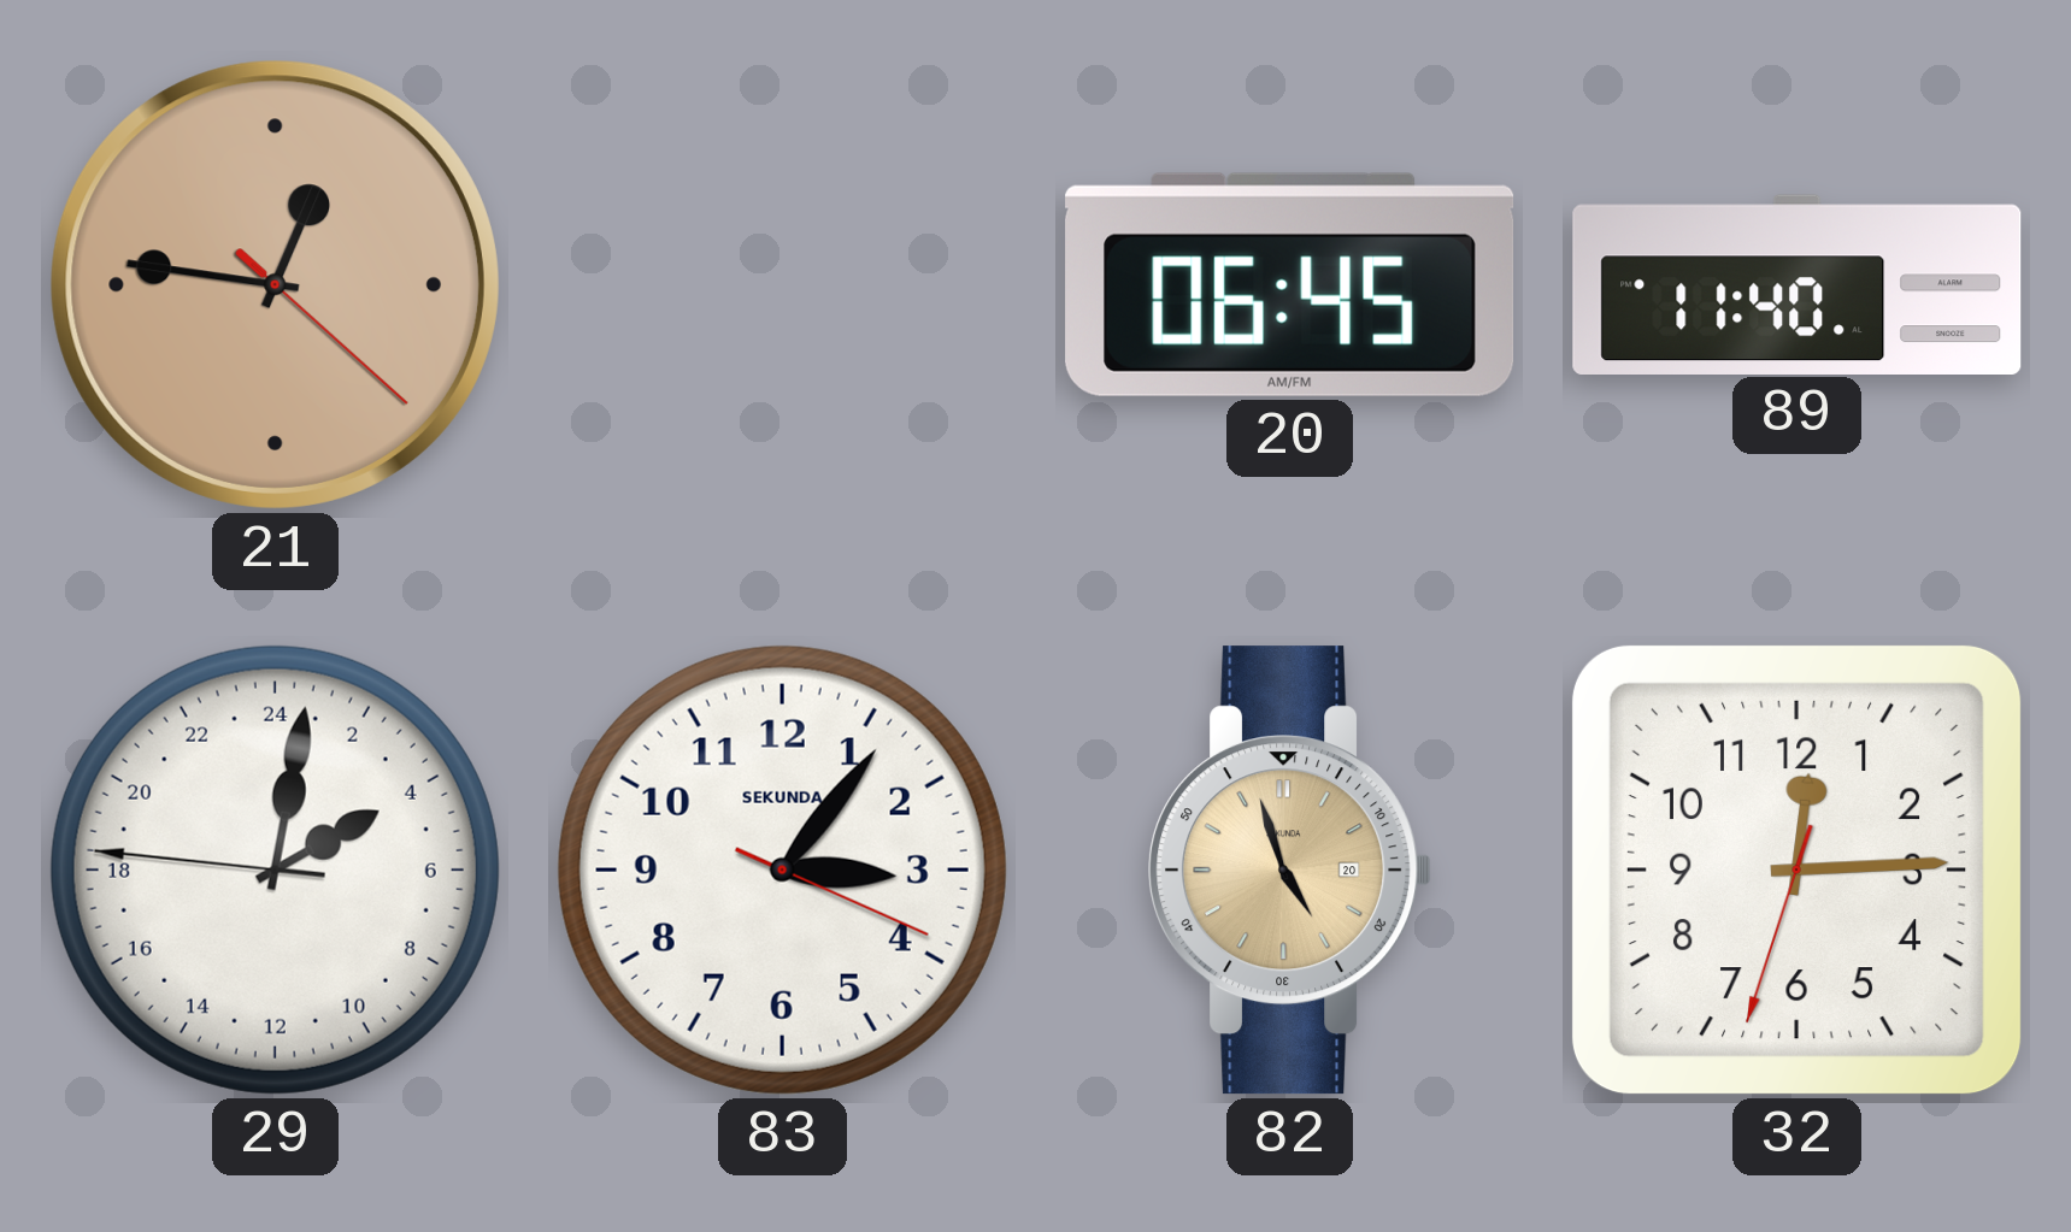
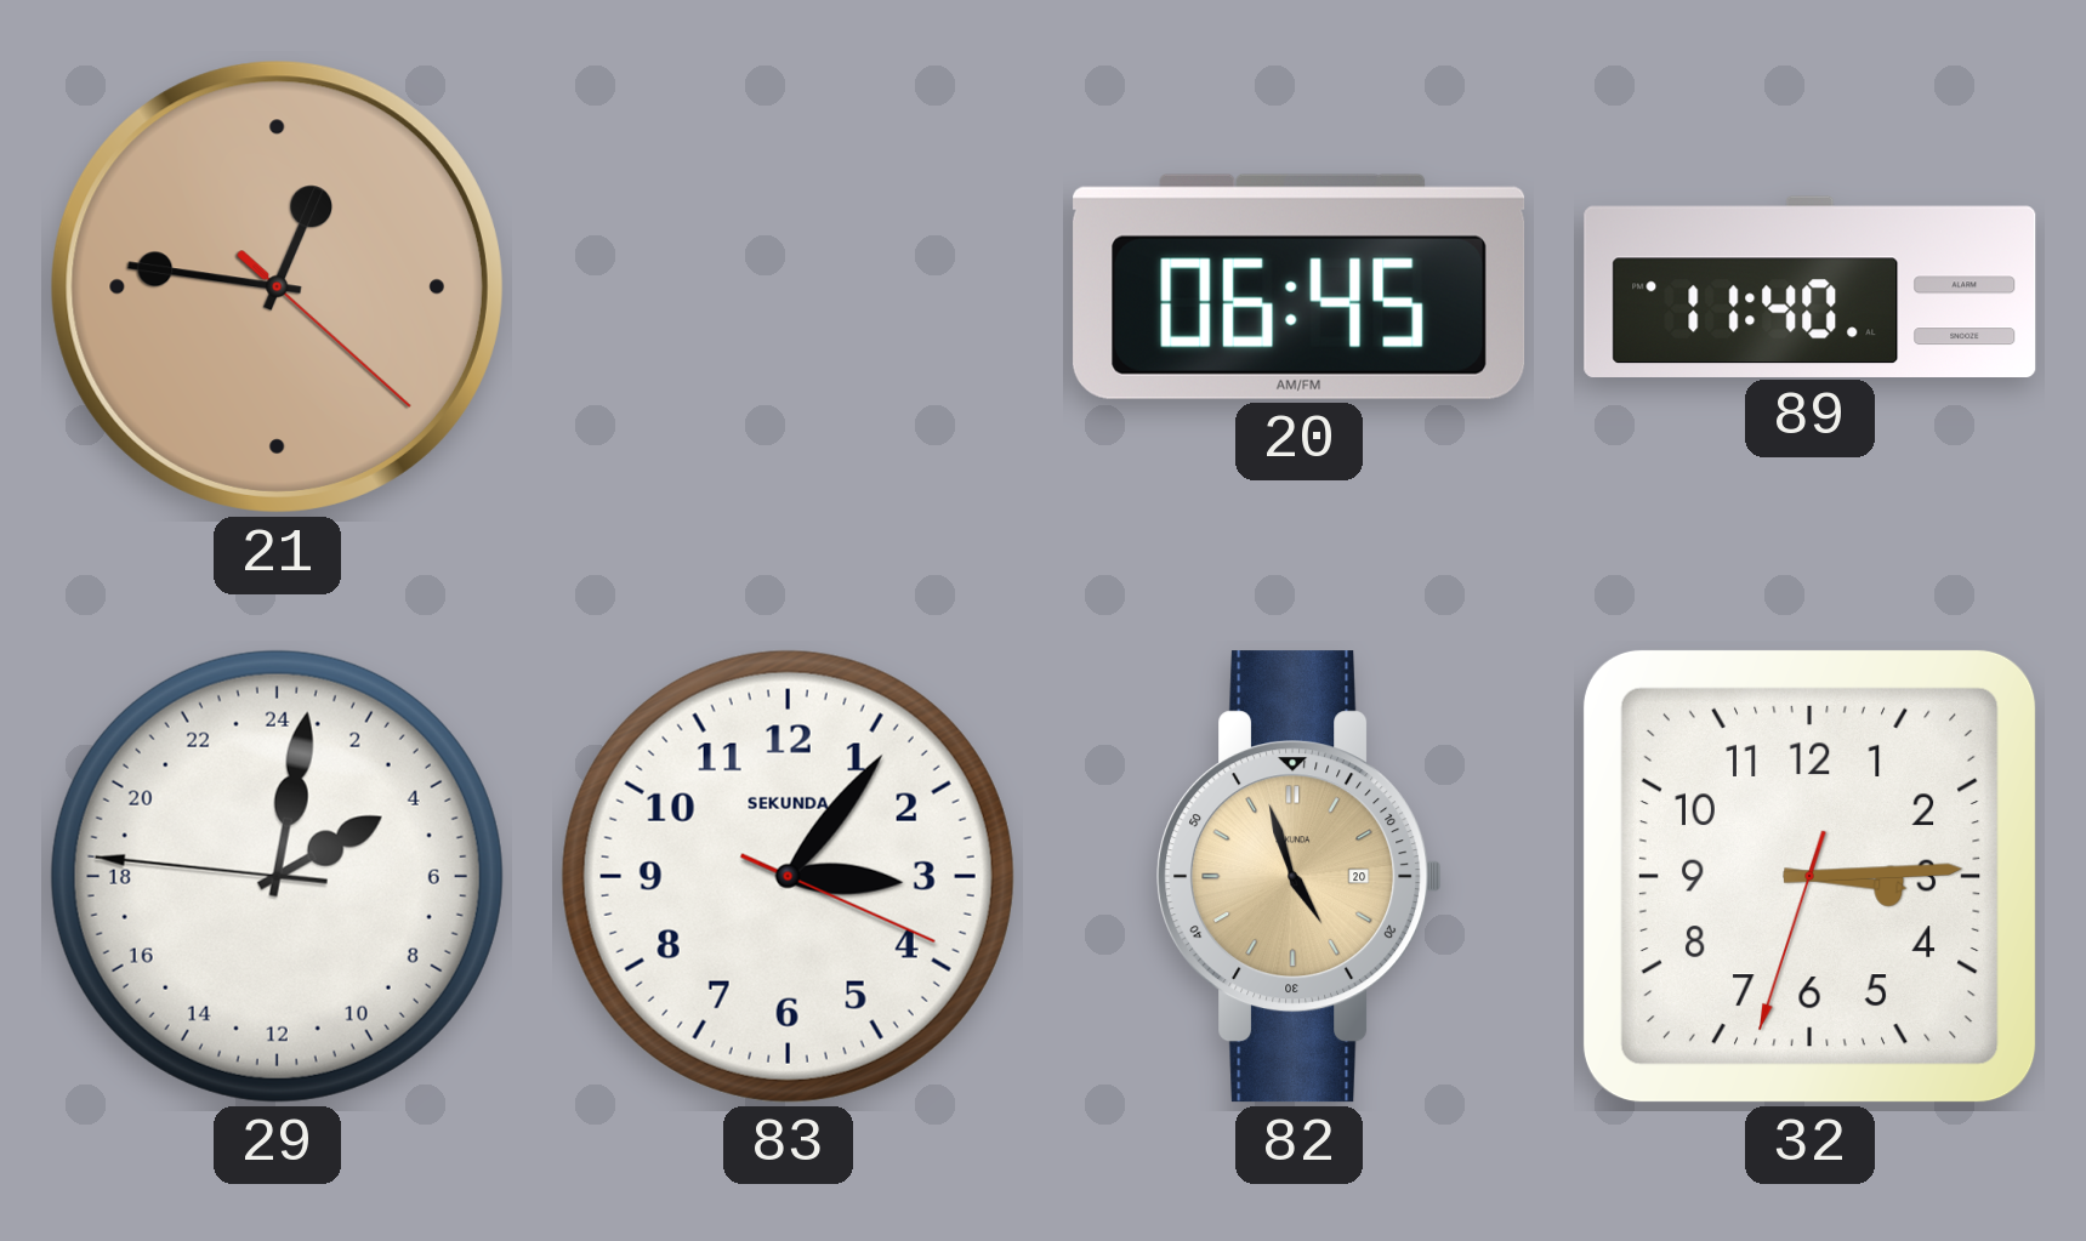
32: 12:14 -> 3:14 (1809, 876)
